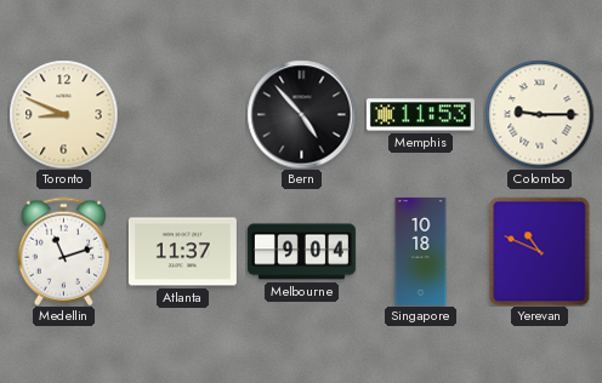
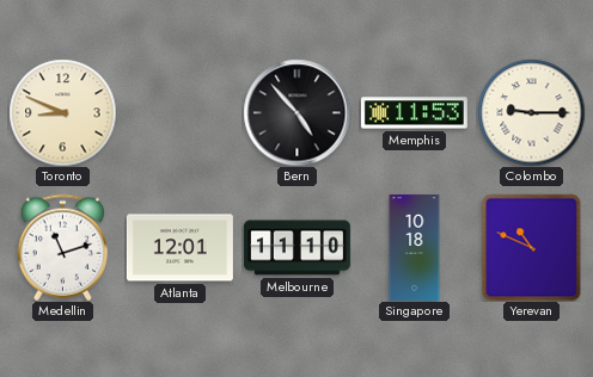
Atlanta: 11:37 -> 12:01 (179, 248)
Melbourne: 9:04 -> 11:10 (296, 248)
